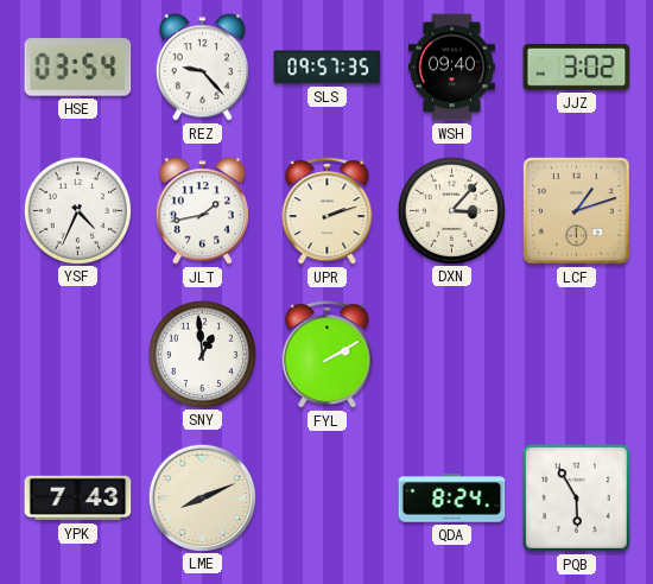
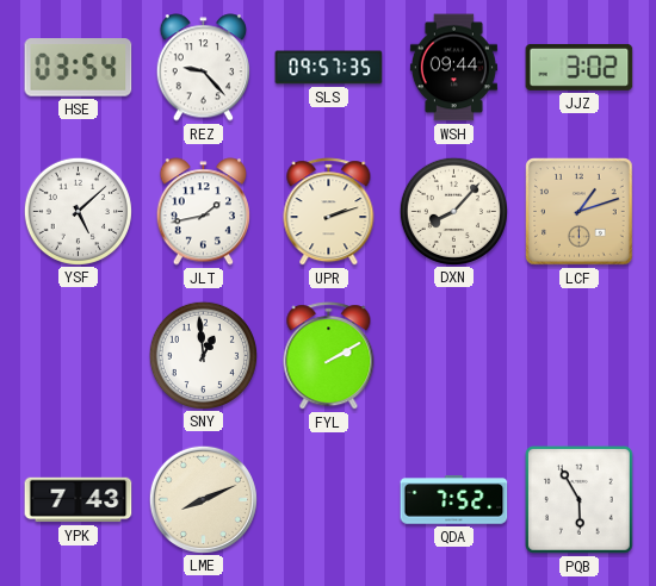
WSH: 09:40 -> 09:44 (453, 68)
YSF: 4:34 -> 5:08 (78, 211)
DXN: 3:07 -> 8:07 (453, 211)
QDA: 8:24 -> 7:52 (454, 500)
